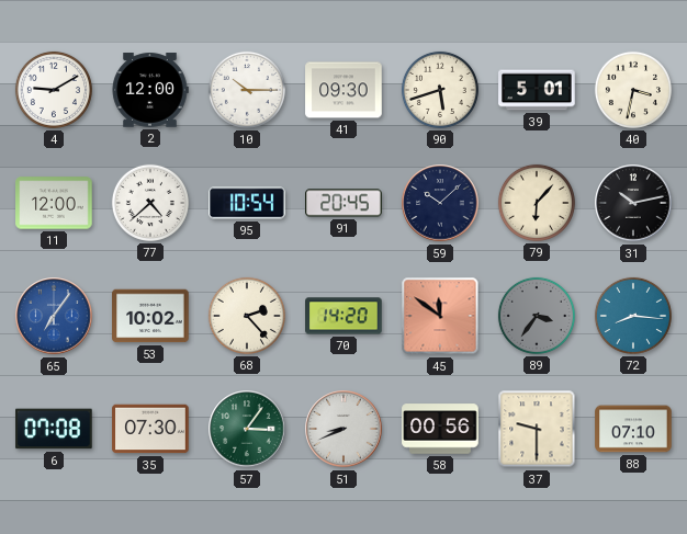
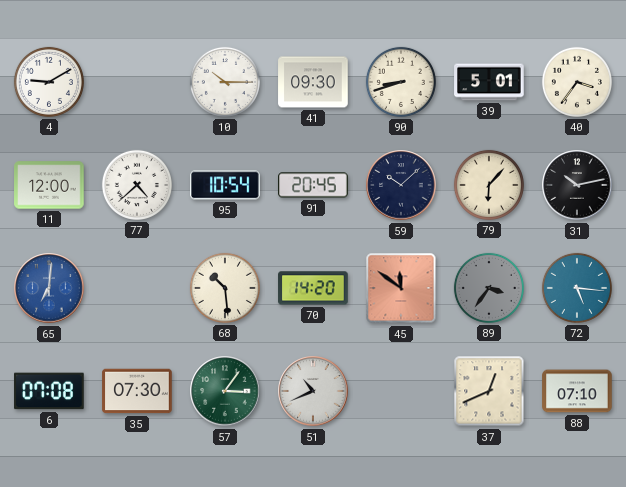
2: 12:00 -> none (150, 90)
90: 5:42 -> 8:42 (401, 82)
40: 3:32 -> 3:36 (577, 82)
65: 7:06 -> 7:01 (49, 288)
53: 10:02 -> none (150, 316)
68: 2:23 -> 10:29 (225, 288)
72: 8:16 -> 5:16 (577, 288)
51: 8:41 -> 10:41 (313, 391)
58: 00:56 -> none (440, 429)
37: 9:30 -> 12:41 (489, 391)
